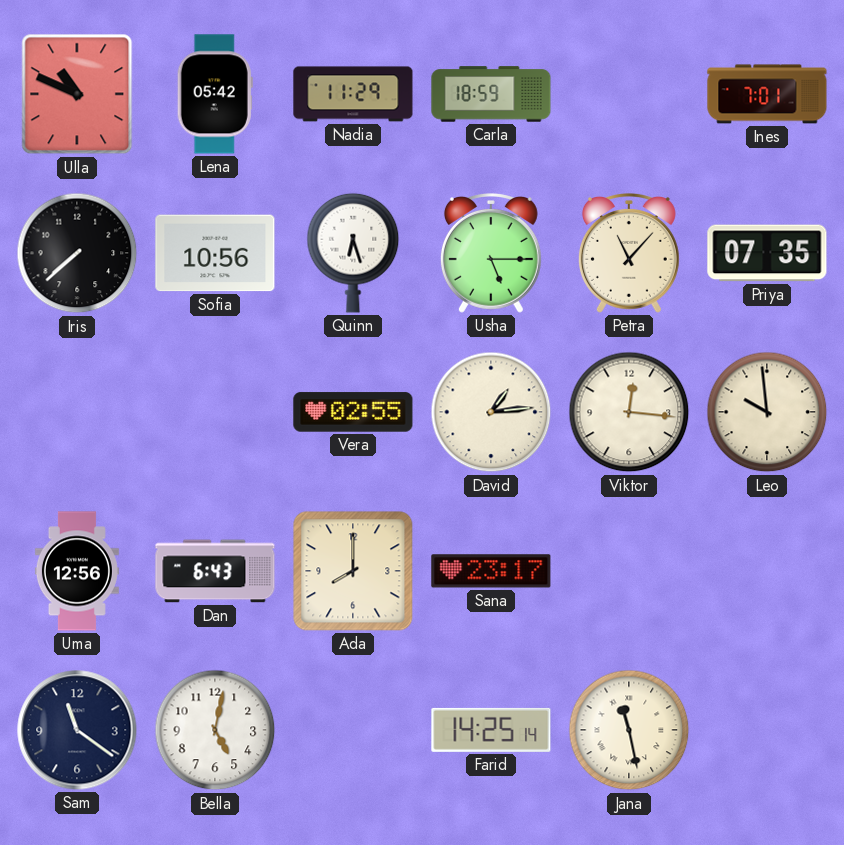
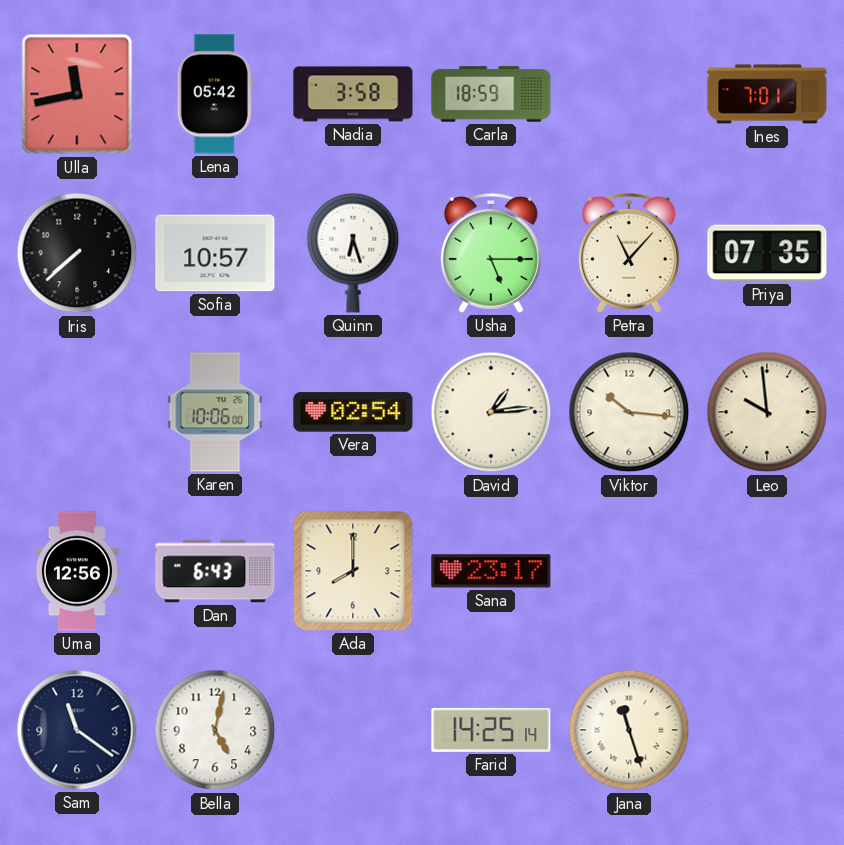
Ulla: 10:49 -> 11:43 (77, 94)
Nadia: 11:29 -> 3:58 (353, 94)
Sofia: 10:56 -> 10:57 (215, 253)
Karen: none -> 10:06 (215, 412)
Vera: 02:55 -> 02:54 (353, 412)
Viktor: 12:16 -> 10:16 (629, 412)
Jana: 11:28 -> 11:27 (629, 730)
